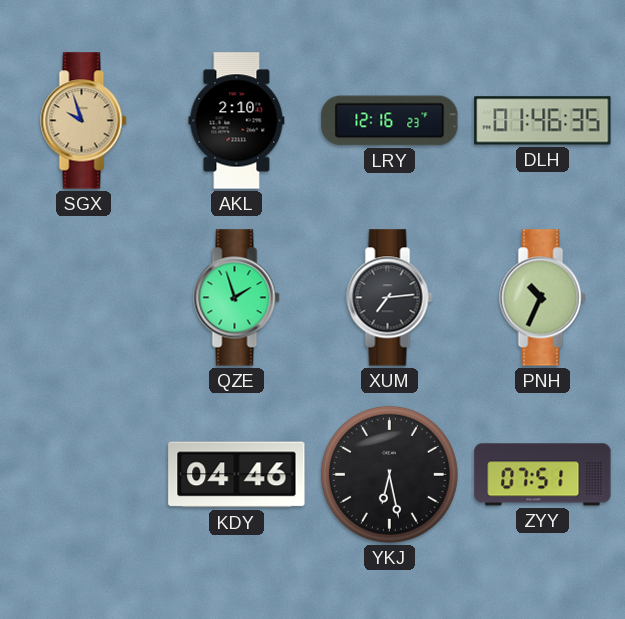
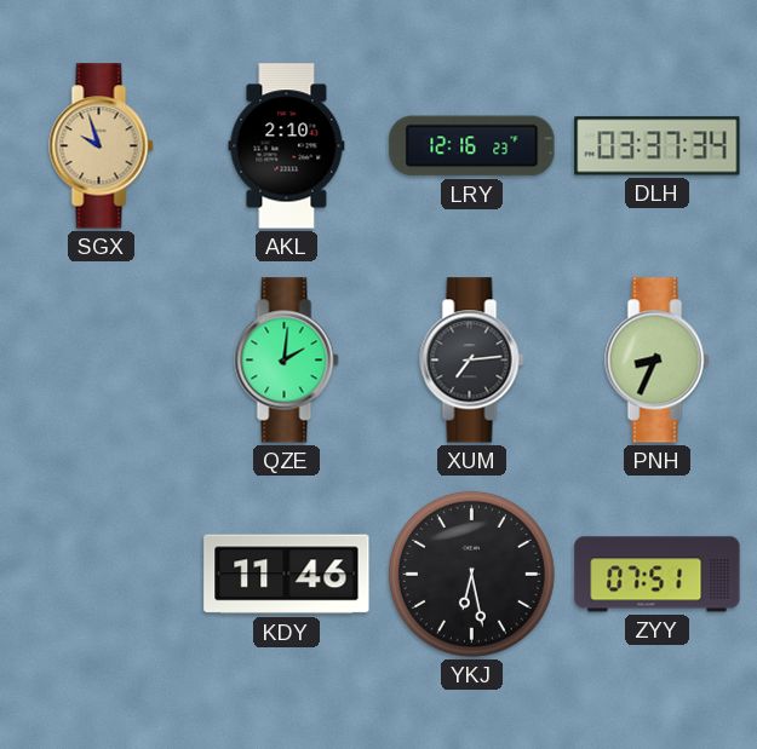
DLH: 01:46 -> 03:37 (658, 146)
QZE: 1:57 -> 2:01 (287, 361)
PNH: 10:34 -> 8:34 (658, 361)
KDY: 04:46 -> 11:46 (287, 575)
